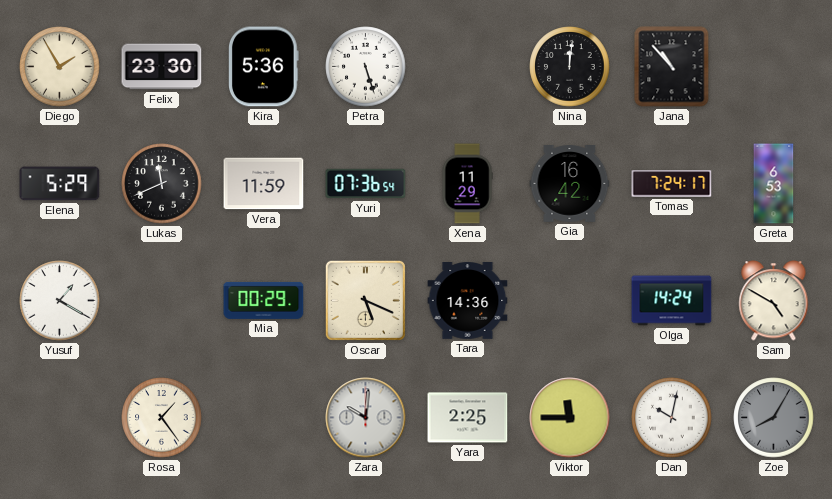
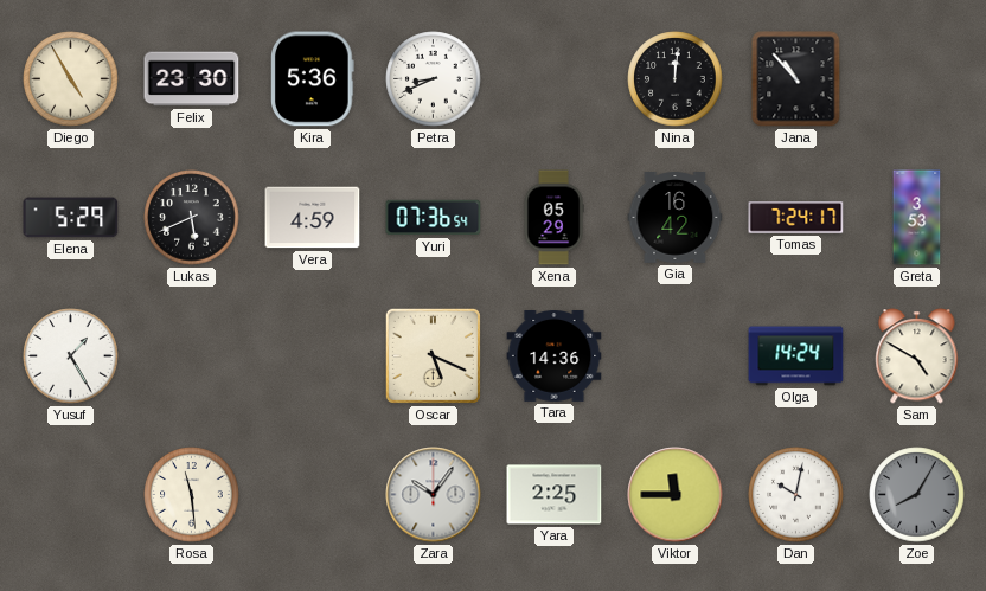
Diego: 1:55 -> 4:55 (71, 79)
Petra: 5:27 -> 8:41 (434, 79)
Lukas: 11:41 -> 5:41 (192, 218)
Vera: 11:59 -> 4:59 (313, 218)
Xena: 11:29 -> 05:29 (553, 218)
Greta: 6:53 -> 3:53 (917, 218)
Yusuf: 1:20 -> 1:25 (71, 356)
Mia: 00:29 -> none (264, 300)
Rosa: 1:24 -> 11:29 (192, 495)
Zara: 10:01 -> 10:06 (434, 495)
